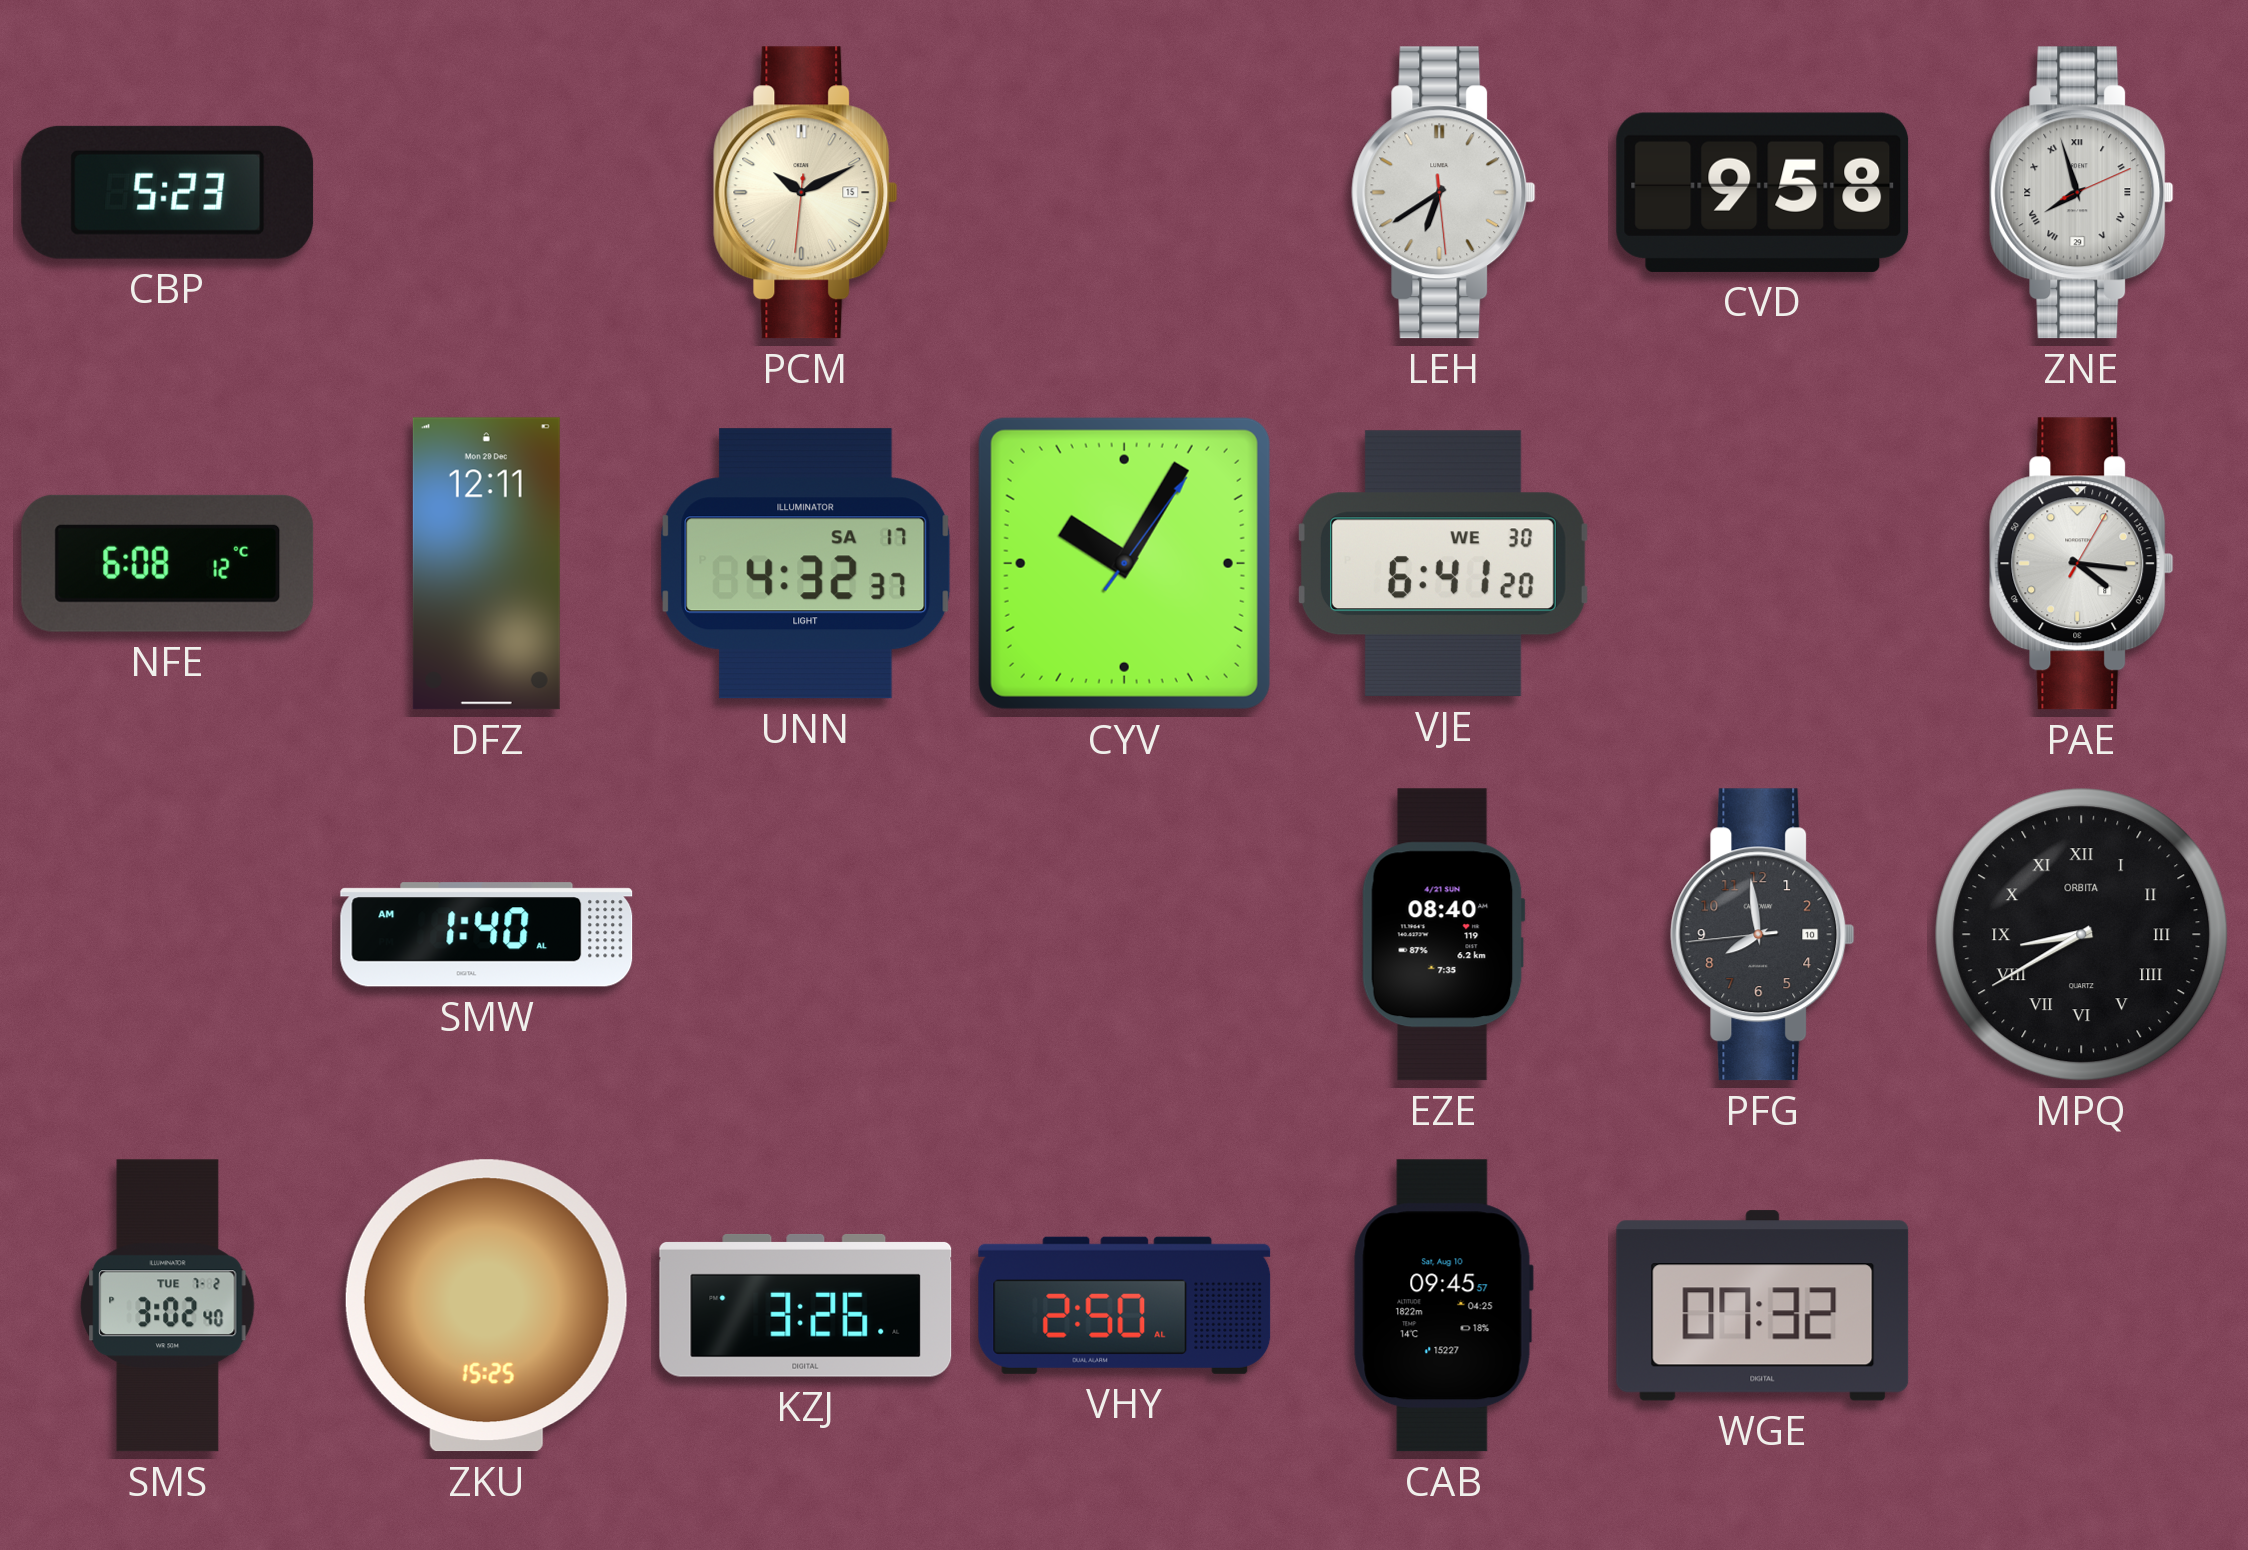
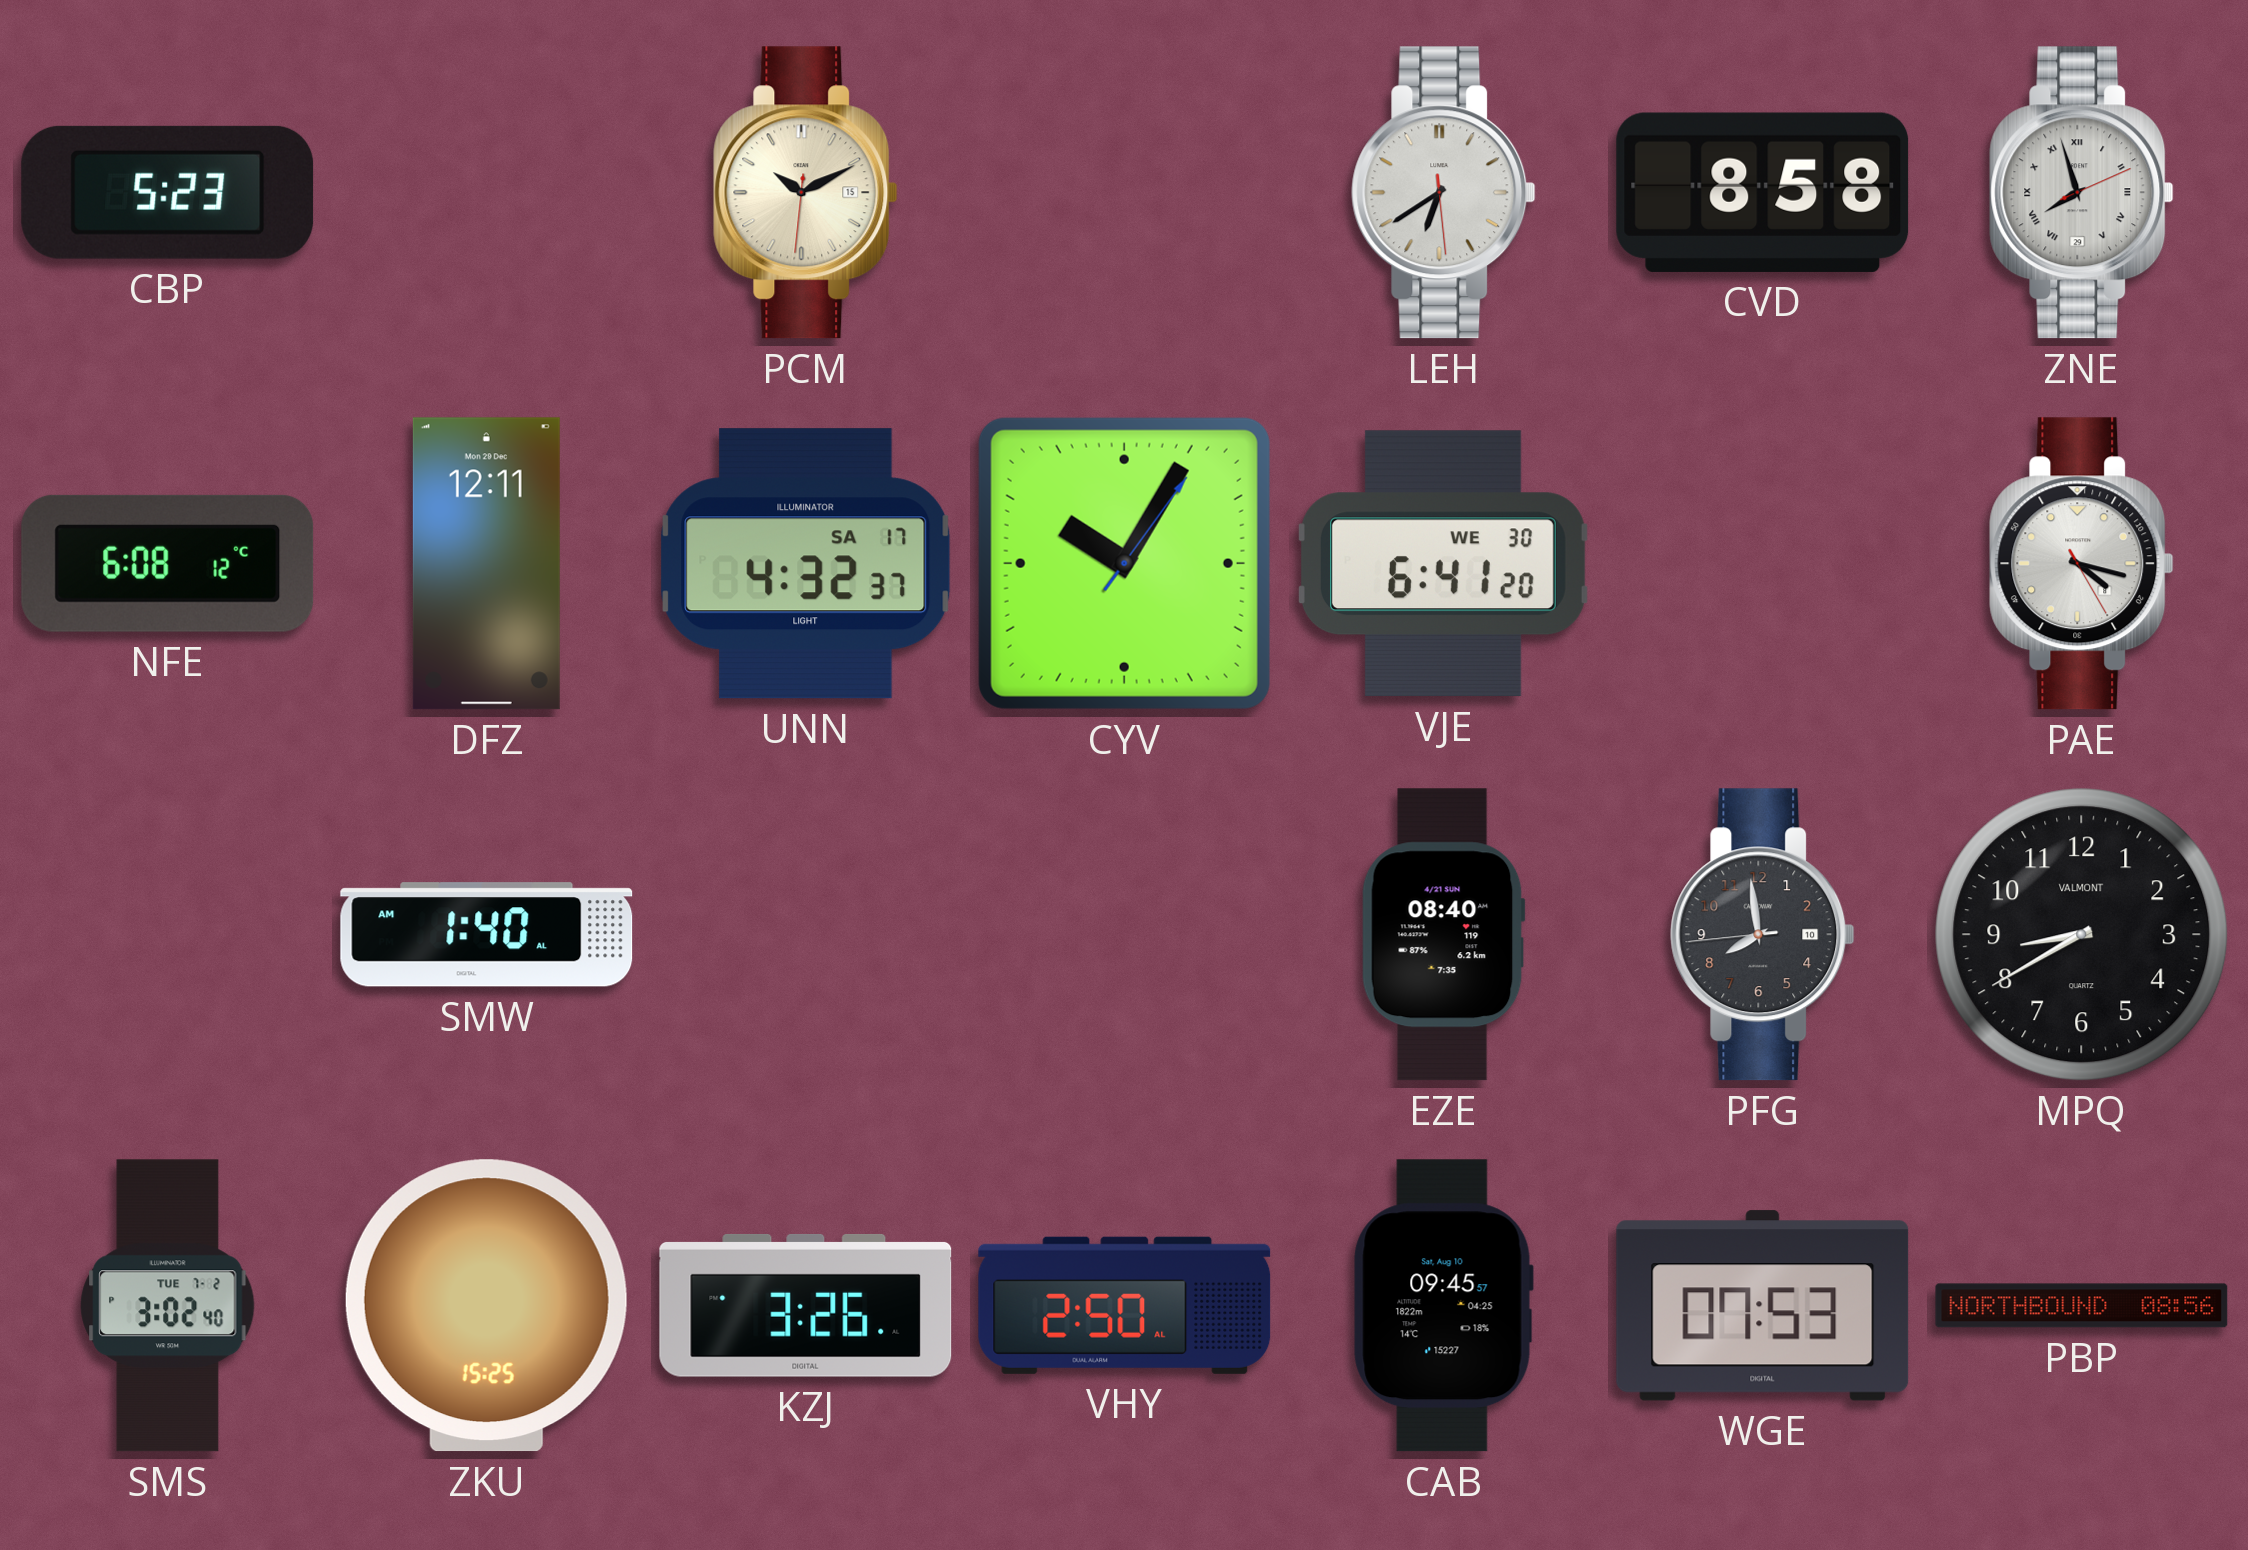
CVD: 9:58 -> 8:58 (1763, 192)
PAE: 4:16 -> 4:17 (2082, 564)
MPQ numerals: Roman -> Arabic (2082, 935)
MPQ brand: ORBITA -> VALMONT (2082, 935)
WGE: 07:32 -> 07:53 (1763, 1306)
PBP: none -> 08:56 (2082, 1306)
